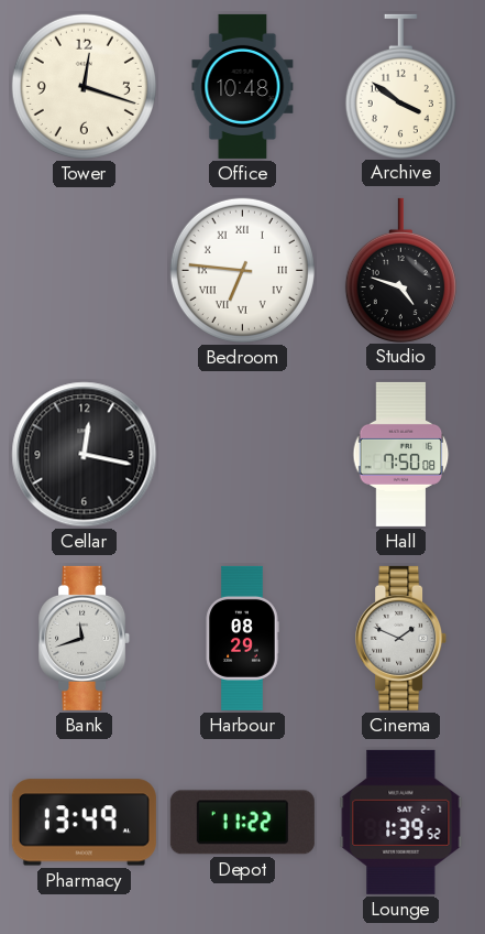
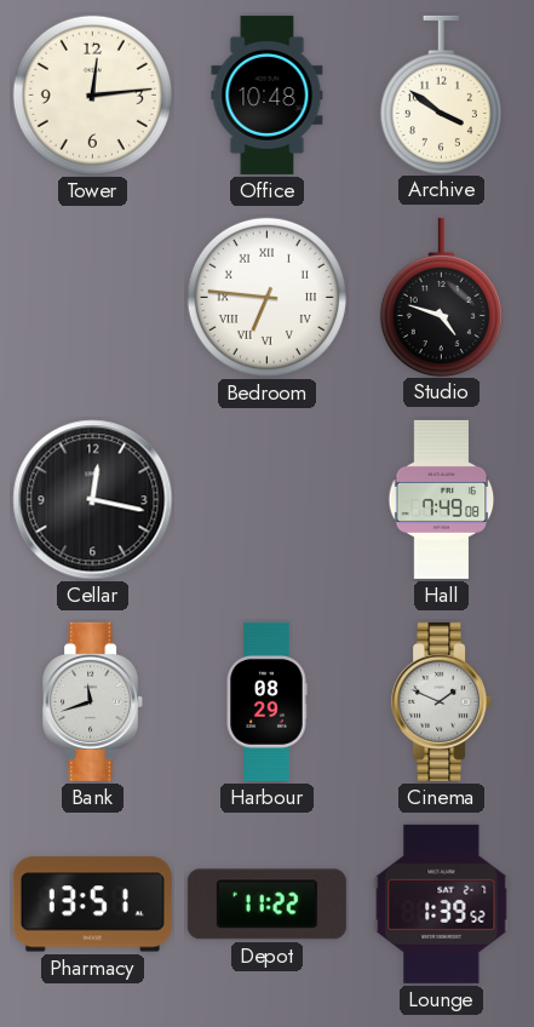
Tower: 12:18 -> 12:14 (92, 94)
Hall: 7:50 -> 7:49 (442, 499)
Pharmacy: 13:49 -> 13:51 (92, 905)
